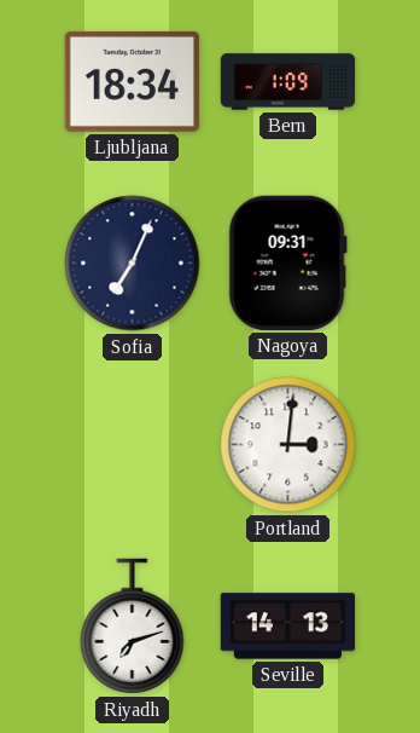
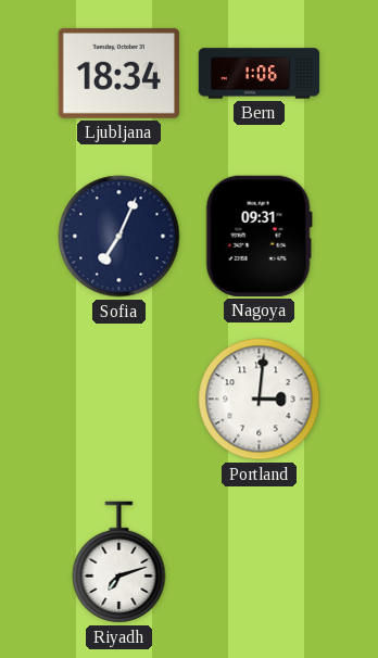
Bern: 1:09 -> 1:06 (260, 74)
Seville: 14:13 -> none (288, 627)
